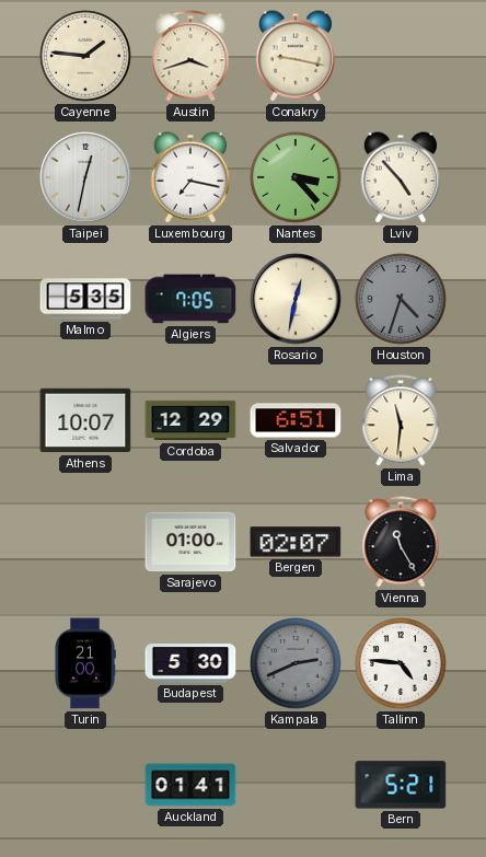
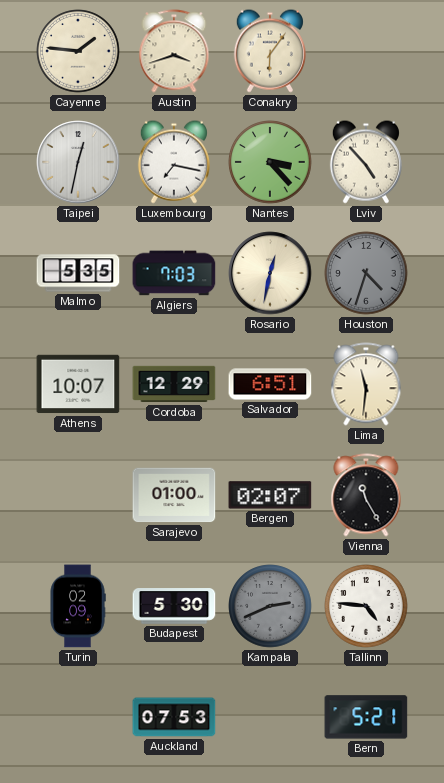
Conakry: 9:17 -> 6:06 (270, 51)
Algiers: 7:05 -> 7:03 (174, 273)
Turin: 21:00 -> 02:09 (78, 606)
Auckland: 01:41 -> 07:53 (174, 717)
